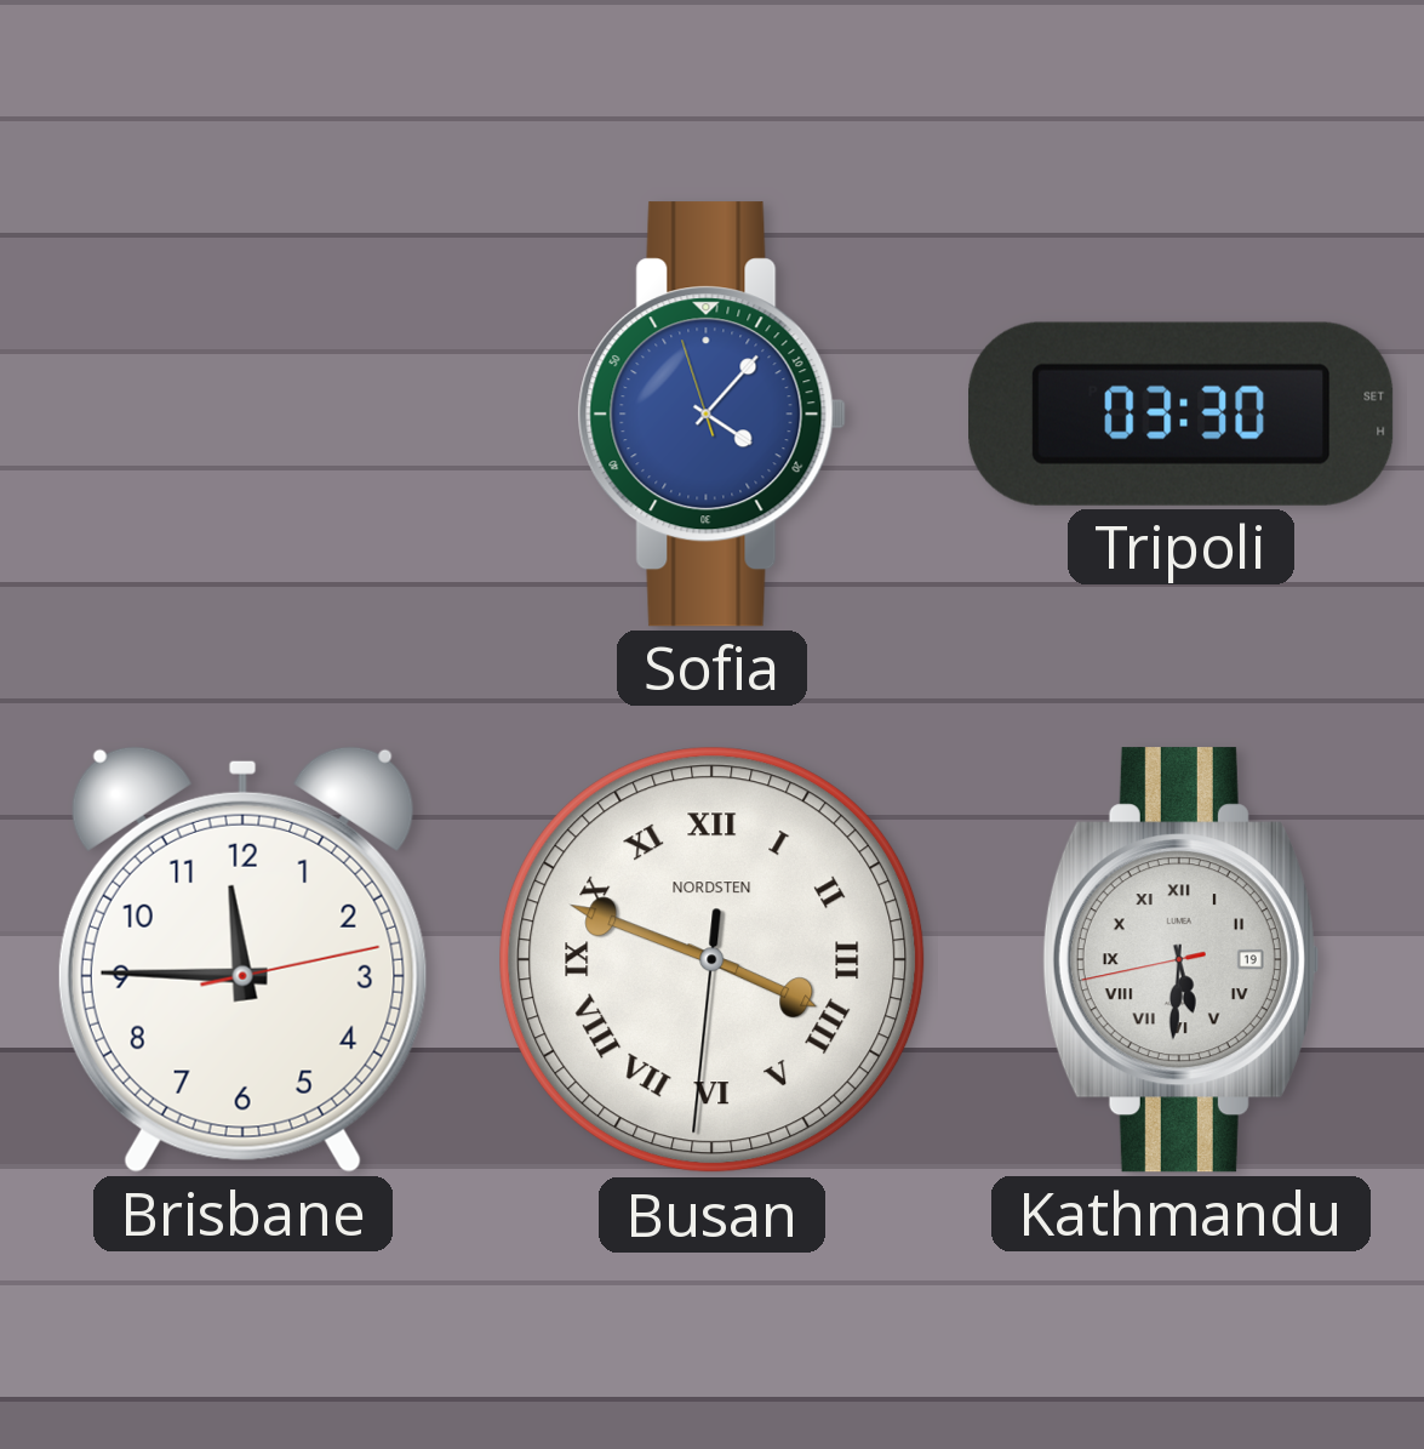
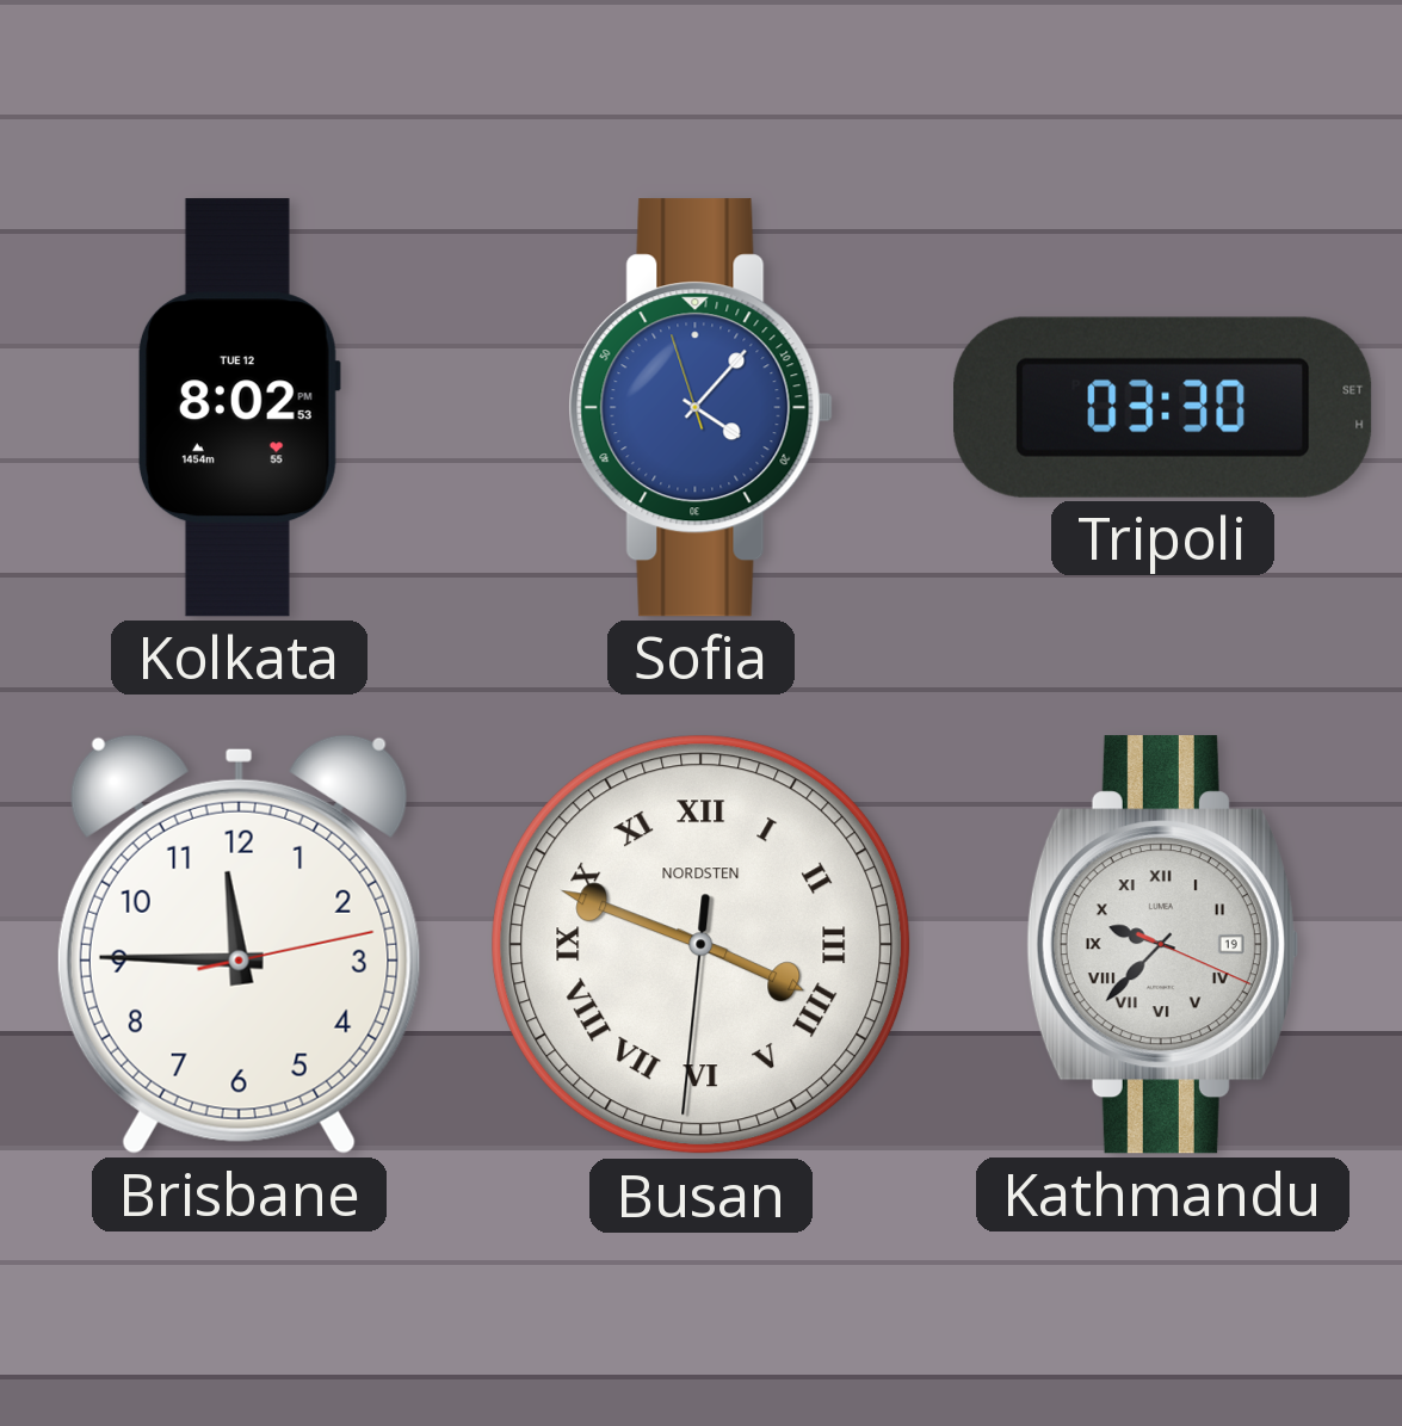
Kolkata: none -> 8:02 (239, 408)
Kathmandu: 5:30 -> 9:37 (1162, 945)
